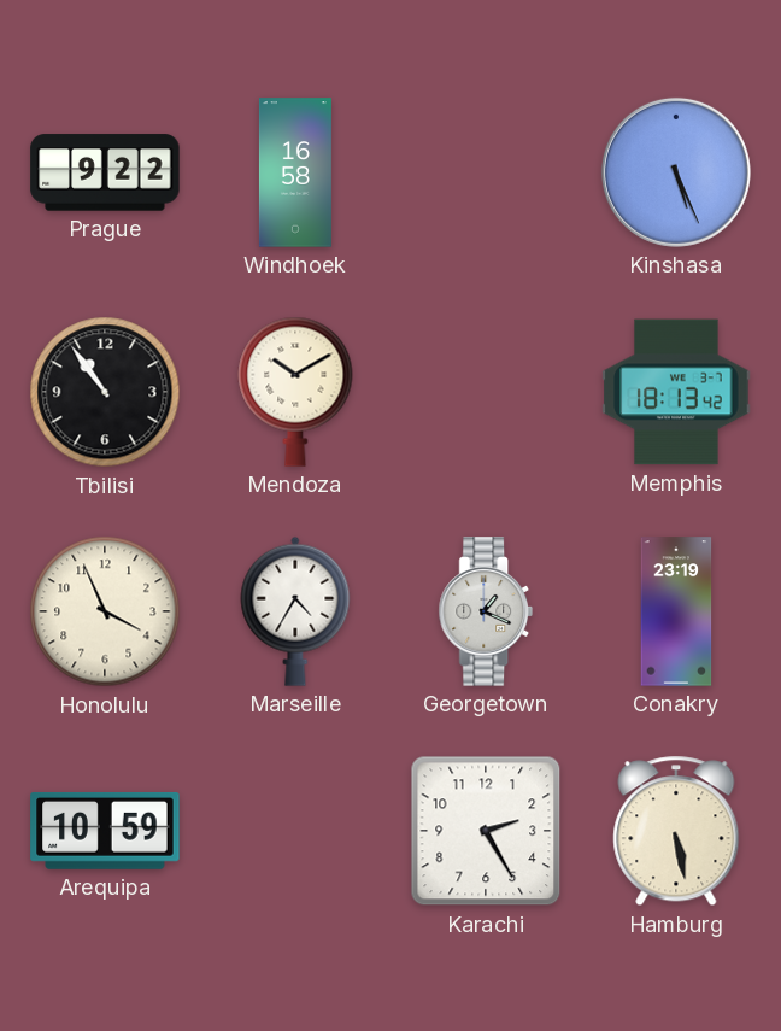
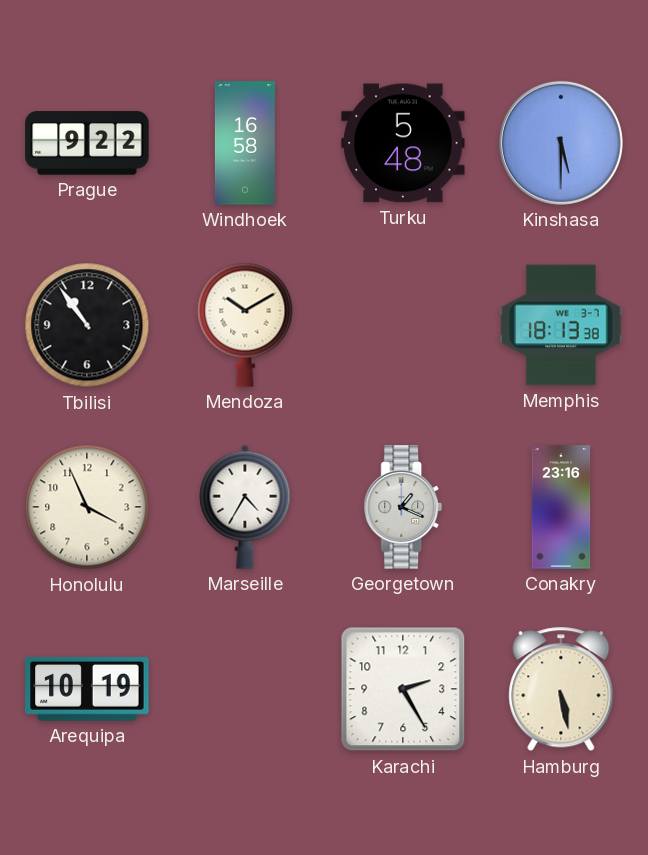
Turku: none -> 5:48 (403, 143)
Kinshasa: 5:26 -> 5:30 (561, 143)
Memphis: 18:13:42 -> 18:13:38 (561, 325)
Conakry: 23:19 -> 23:16 (561, 507)
Arequipa: 10:59 -> 10:19 (87, 689)
